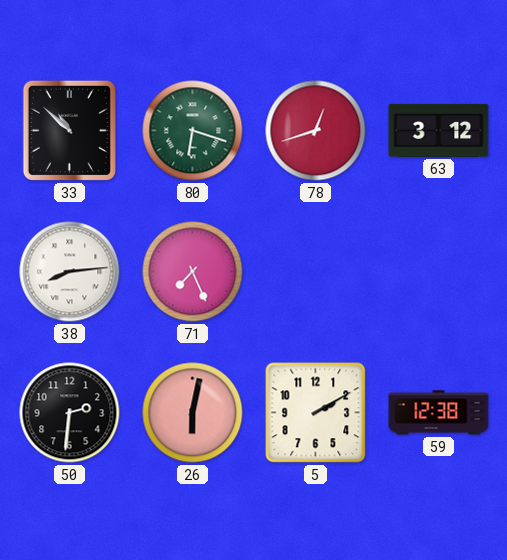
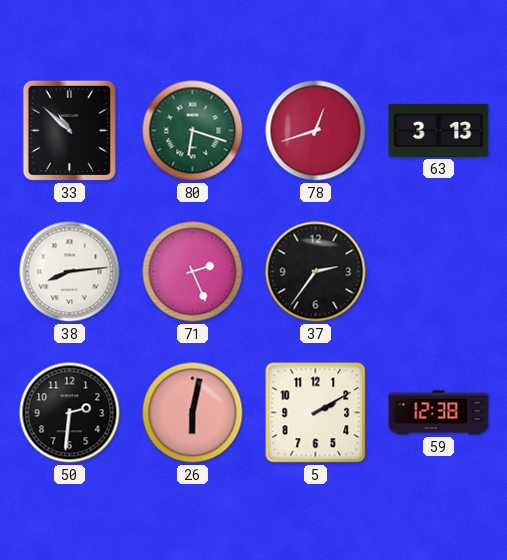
63: 3:12 -> 3:13 (439, 130)
71: 7:26 -> 2:26 (193, 272)
37: none -> 2:36 (316, 272)
